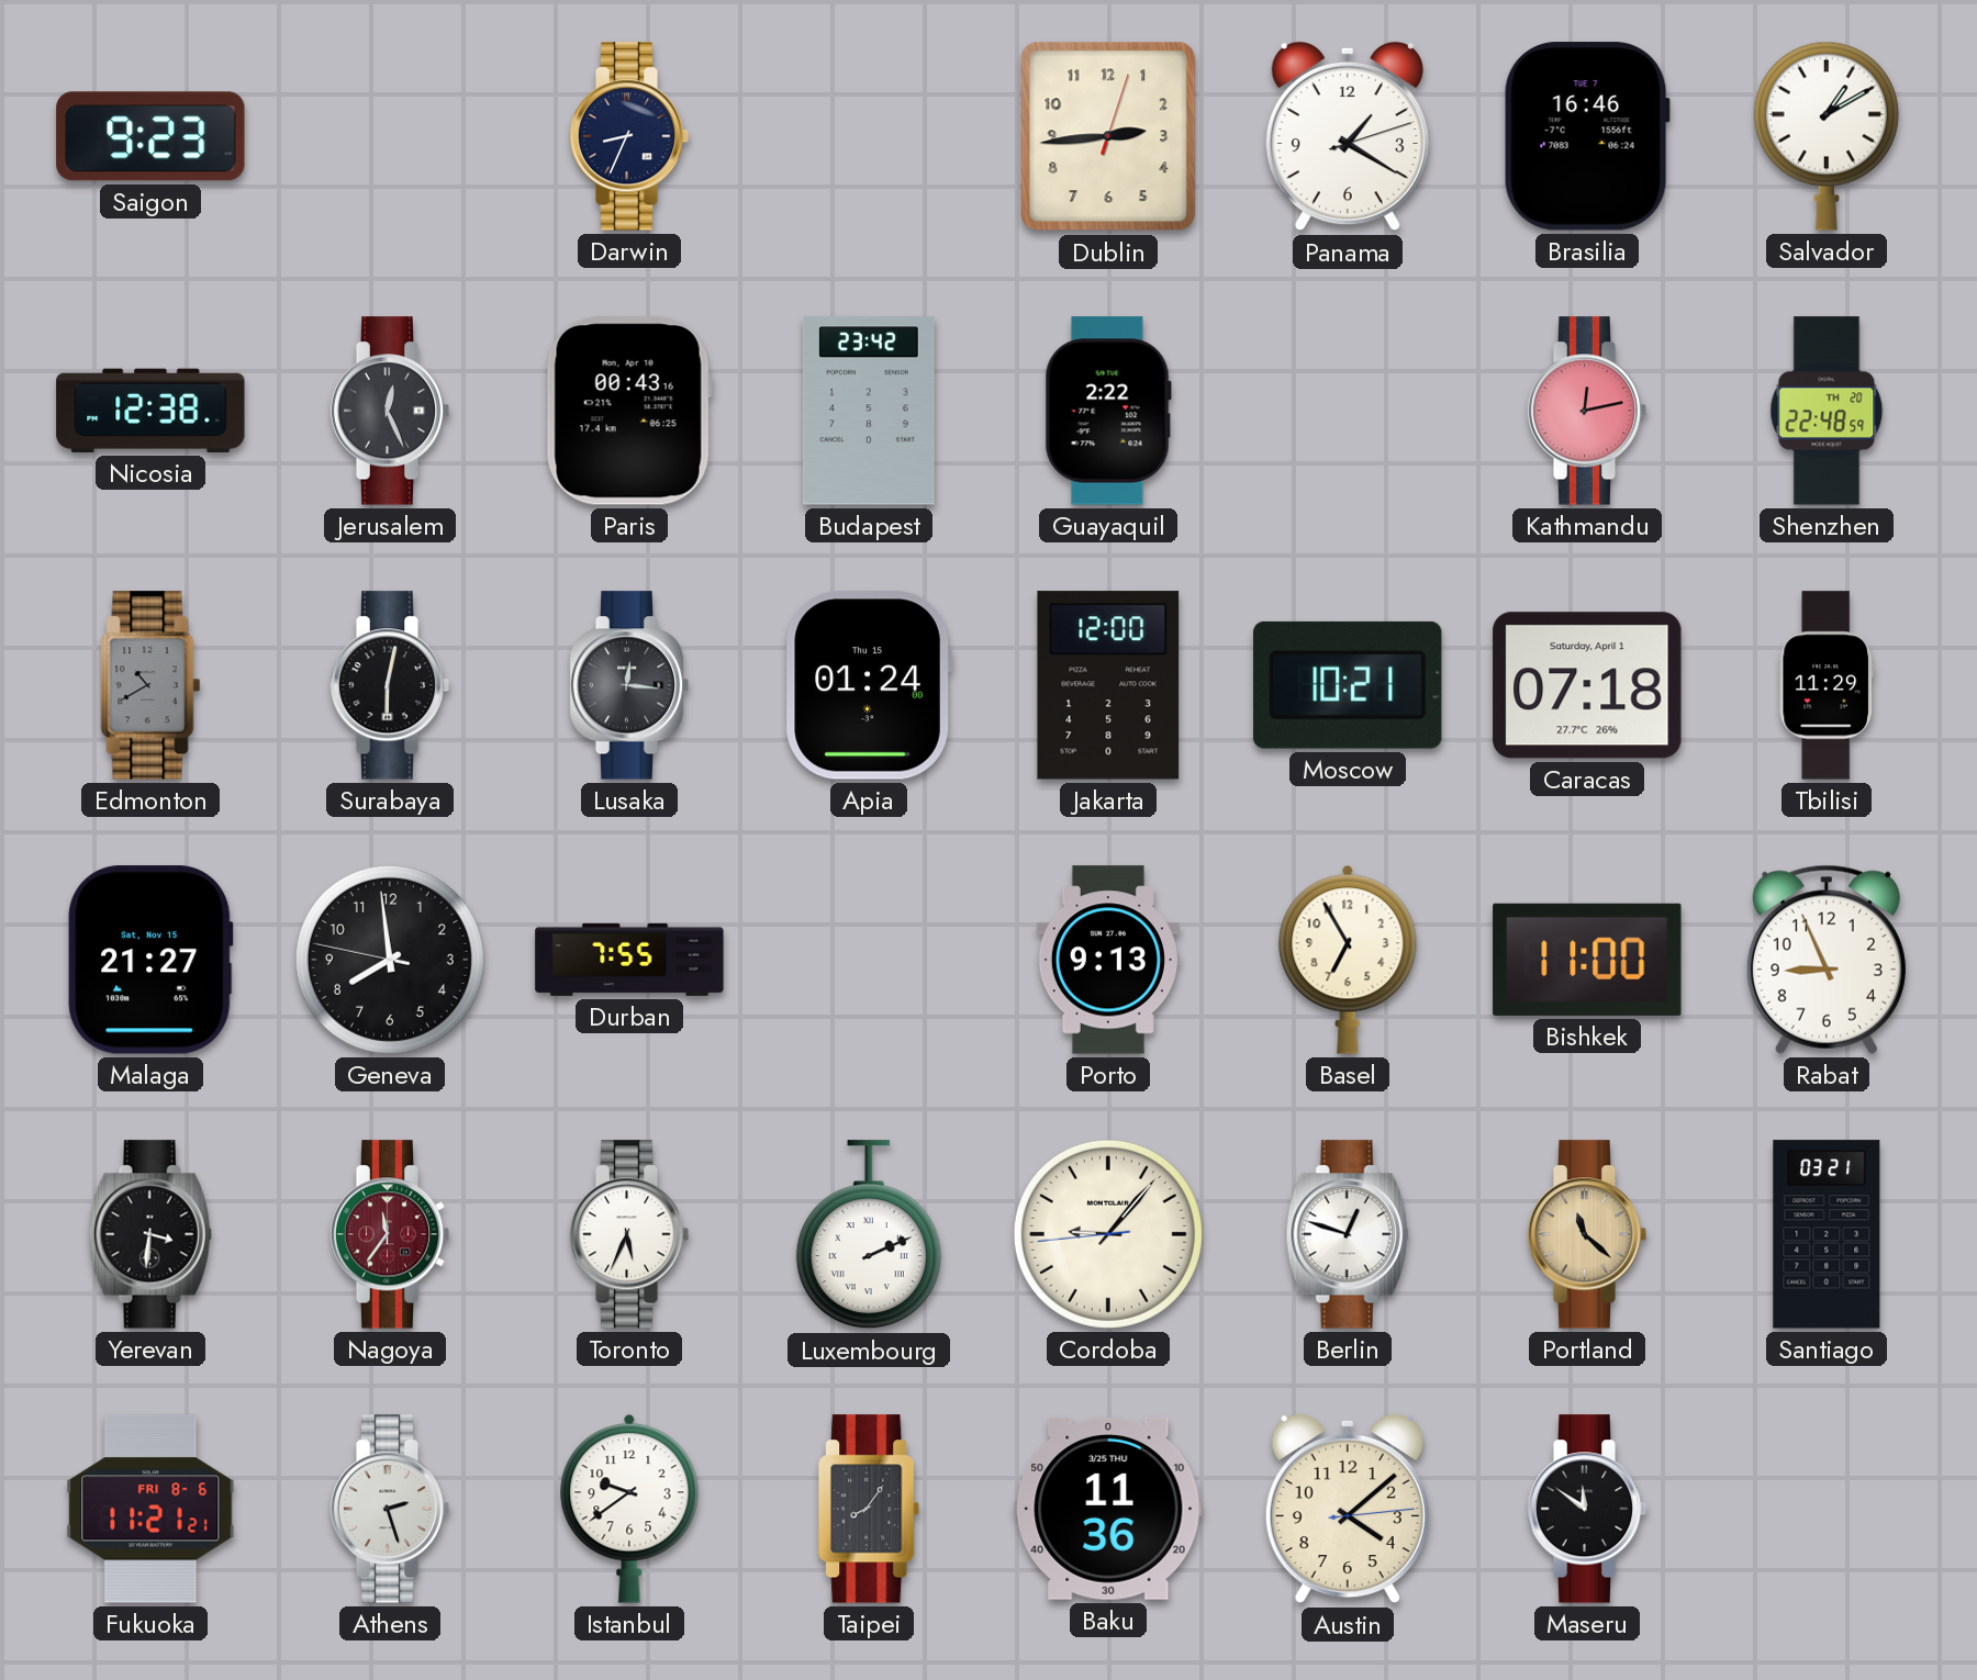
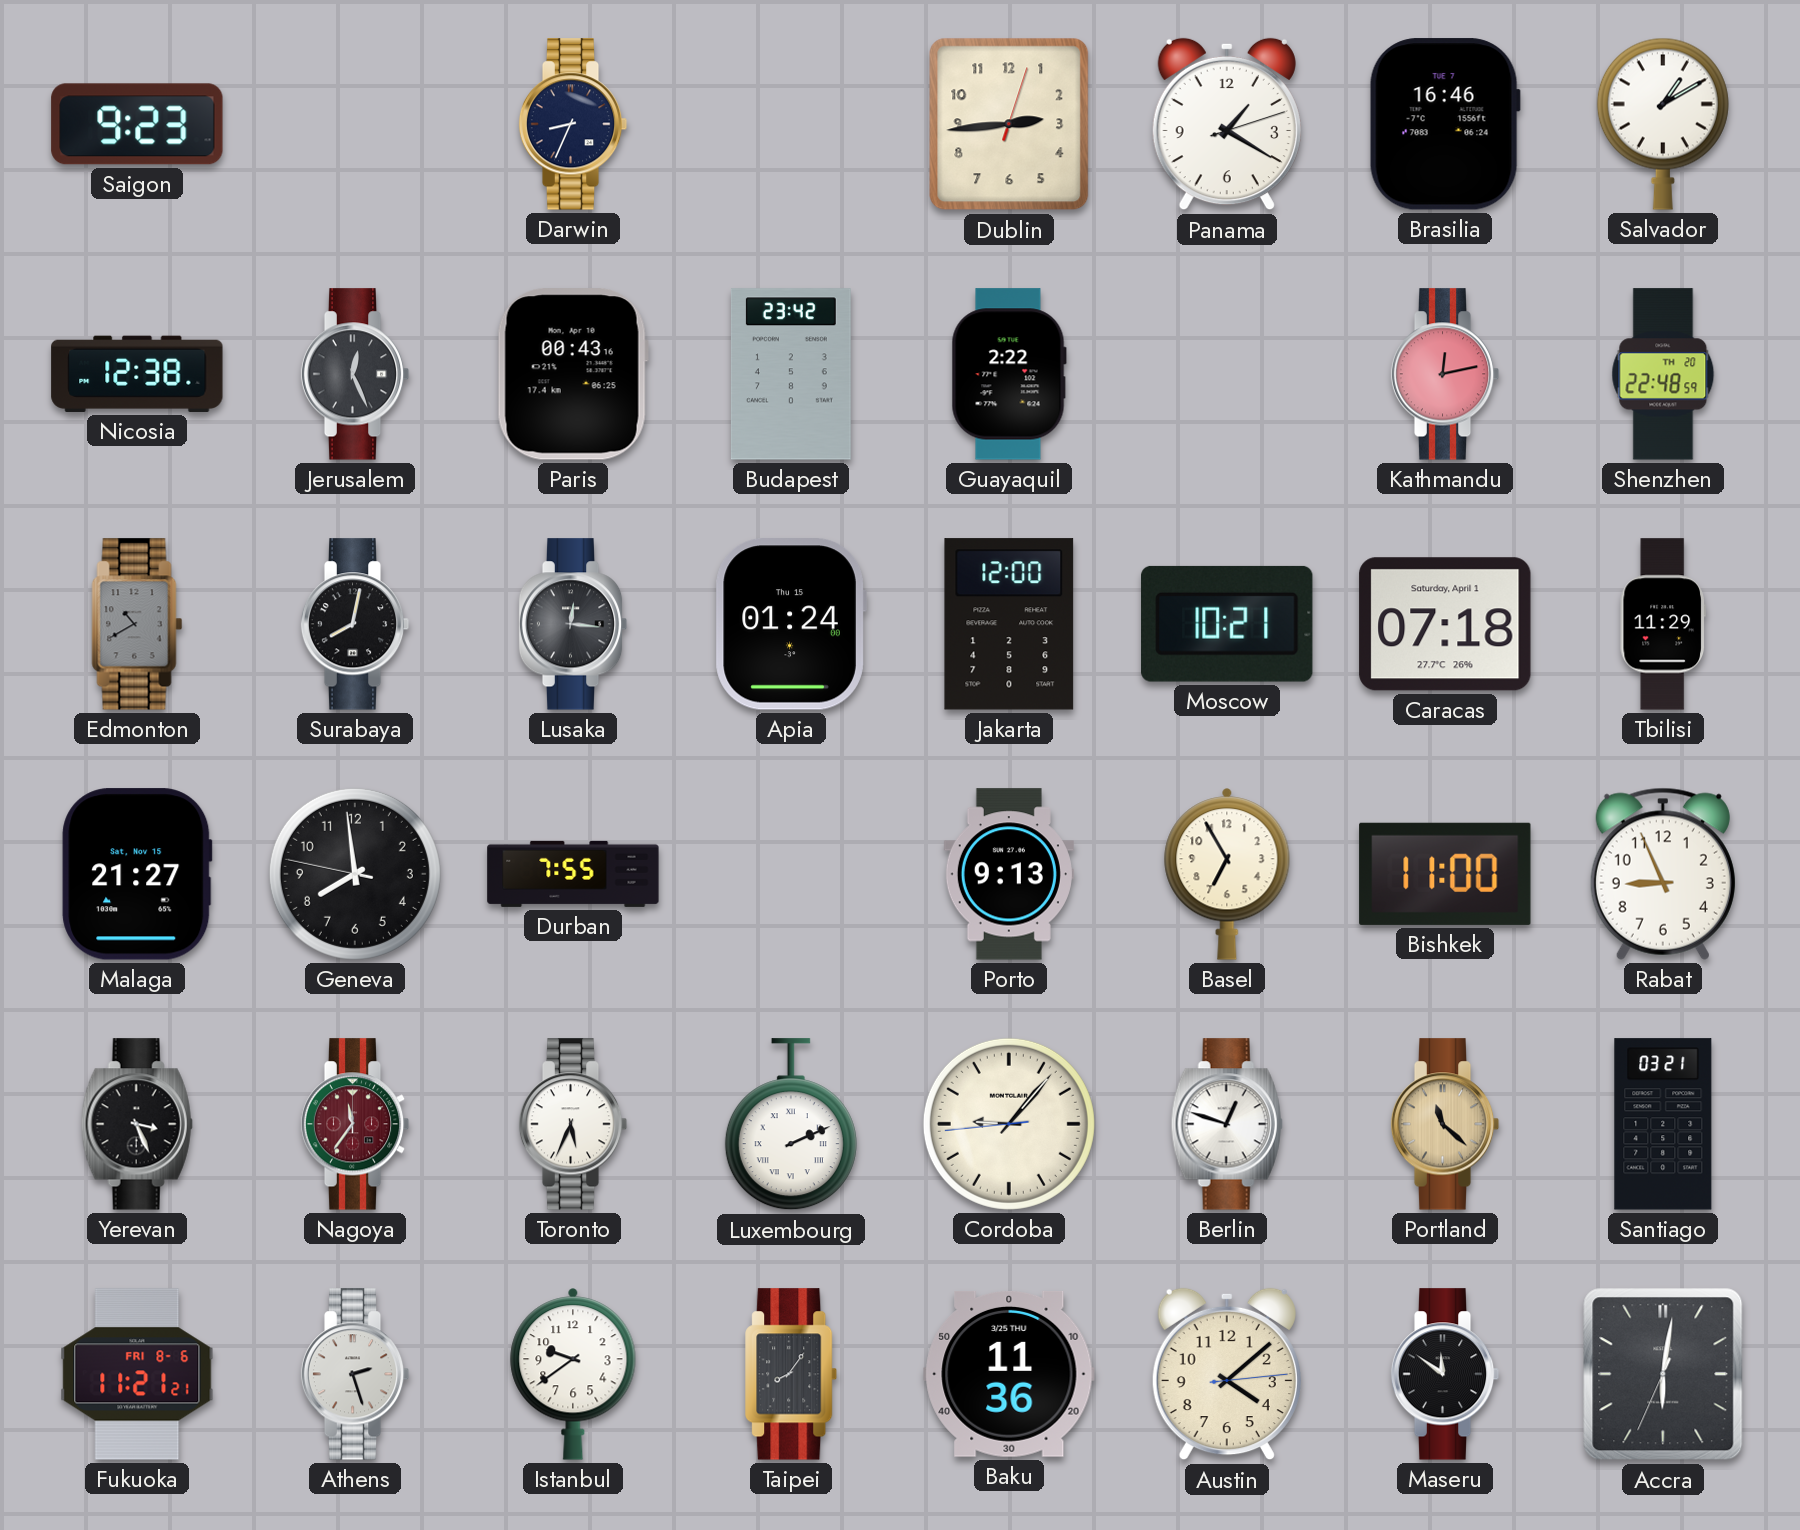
Surabaya: 6:02 -> 8:02 (355, 624)
Yerevan: 3:31 -> 3:26 (137, 1124)
Accra: none -> 6:01 (1663, 1374)
